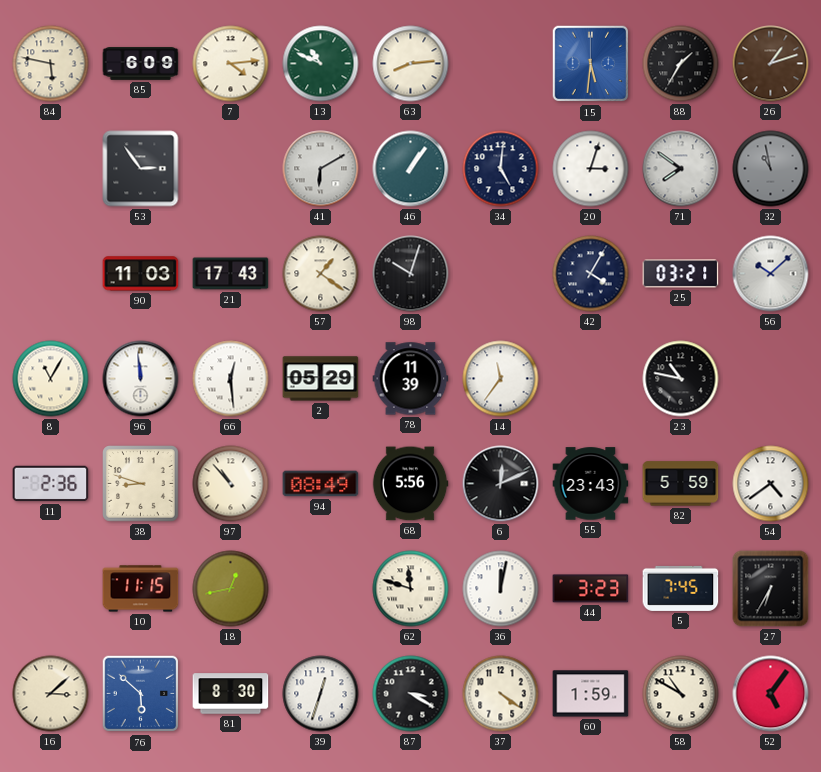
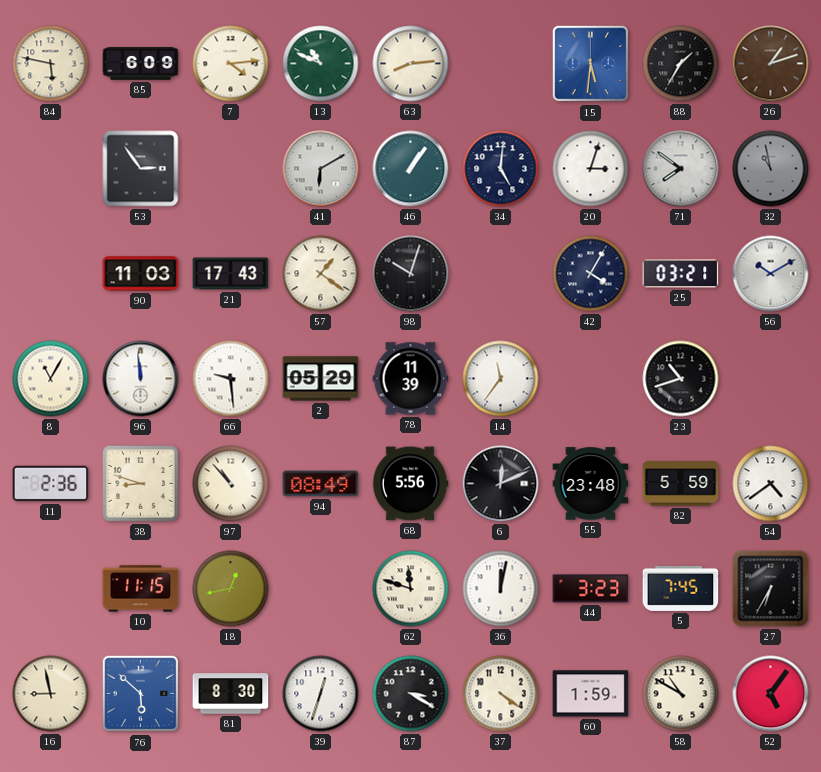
56: 10:08 -> 10:10 (771, 274)
66: 12:29 -> 9:29 (231, 379)
23: 10:47 -> 10:42 (681, 379)
55: 23:43 -> 23:48 (591, 484)
16: 3:08 -> 8:58 (51, 694)
